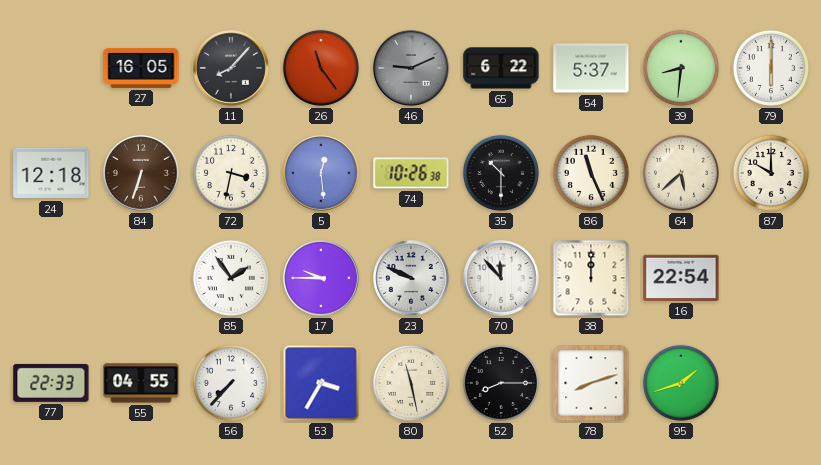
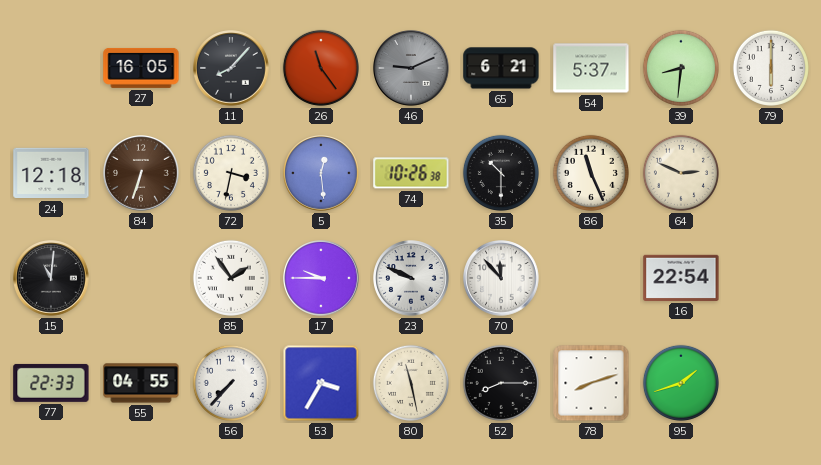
65: 6:22 -> 6:21 (501, 68)
64: 5:38 -> 2:49 (681, 173)
87: 10:00 -> none (771, 173)
15: none -> 11:01 (51, 278)
38: 12:00 -> none (591, 278)
